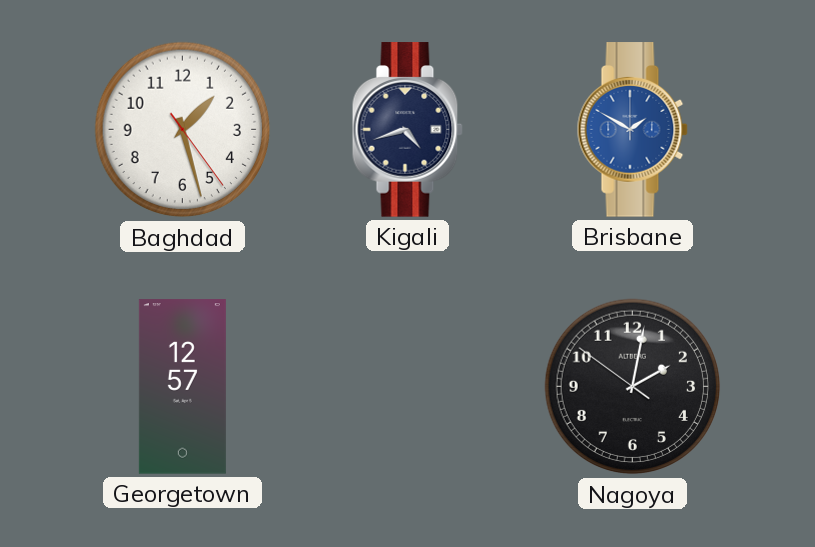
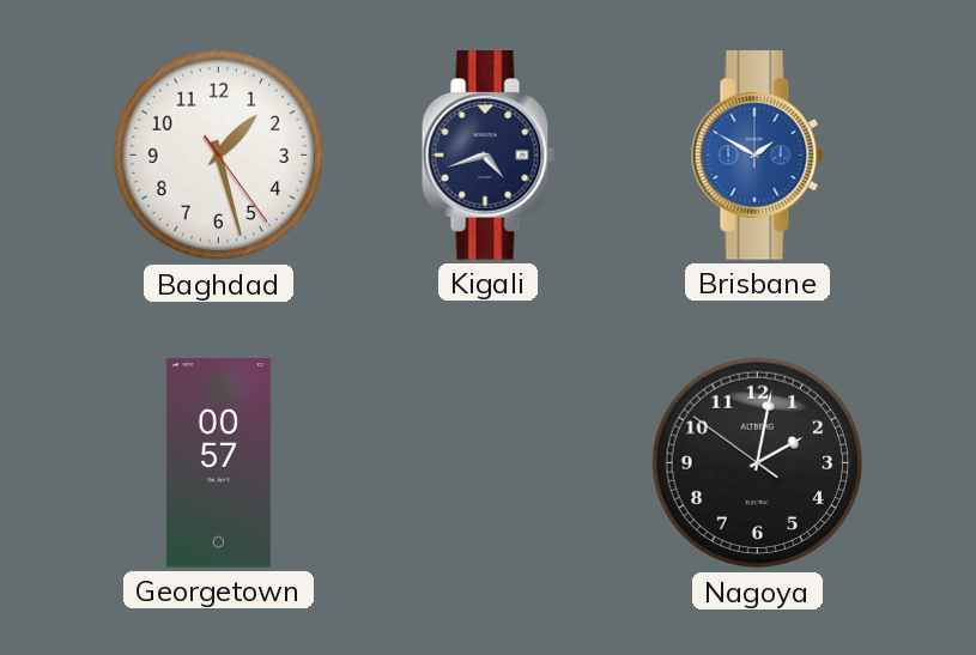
Georgetown: 12:57 -> 00:57 (218, 463)
